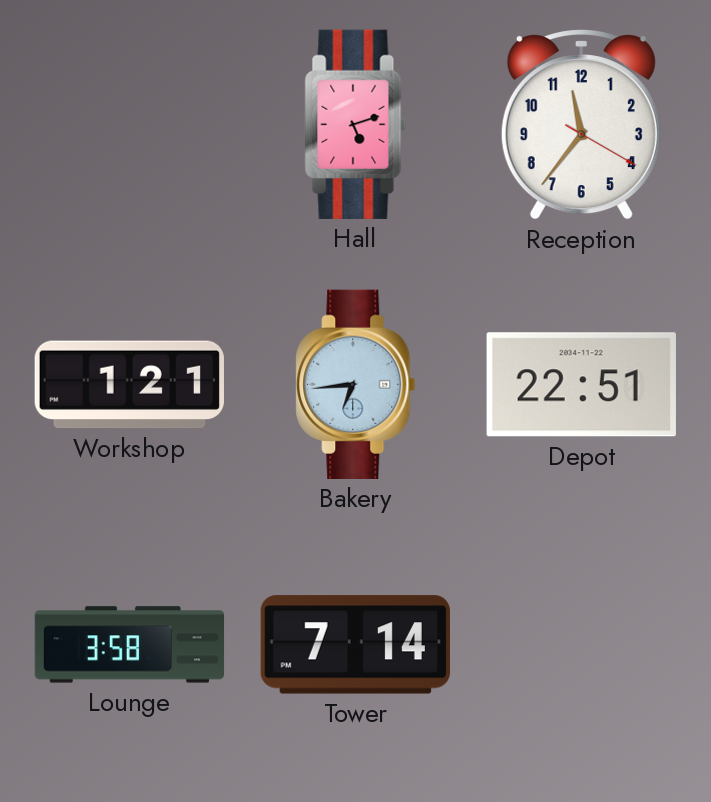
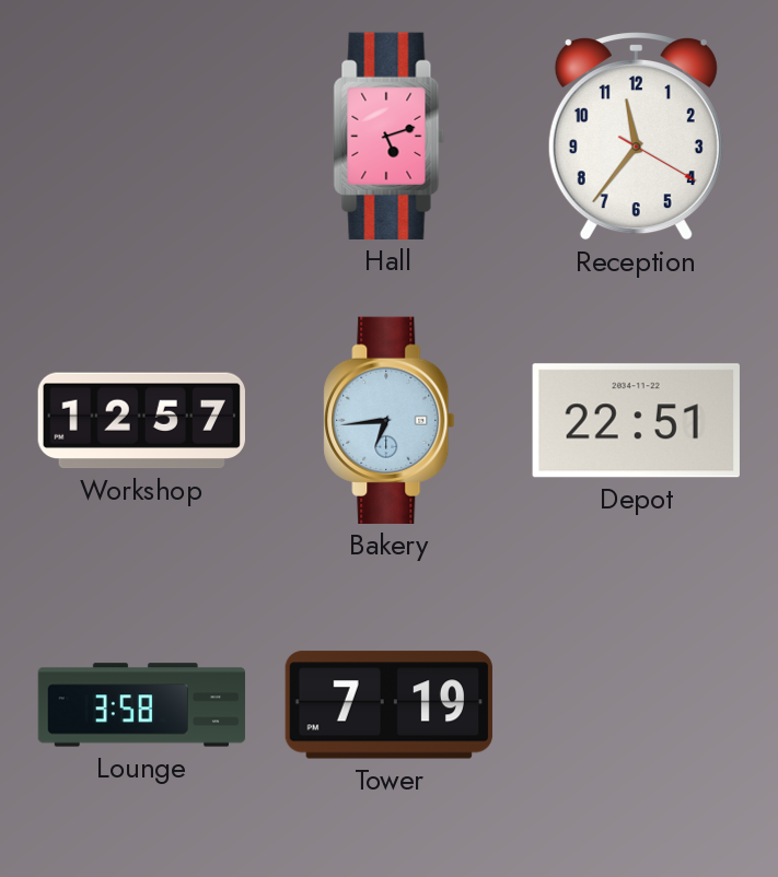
Workshop: 1:21 -> 12:57 (141, 421)
Tower: 7:14 -> 7:19 (388, 705)
